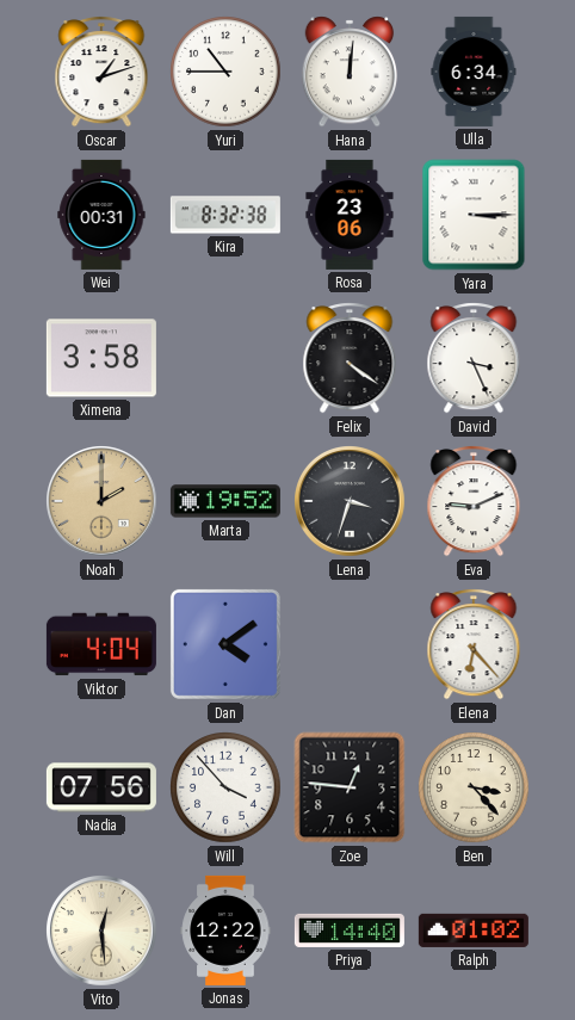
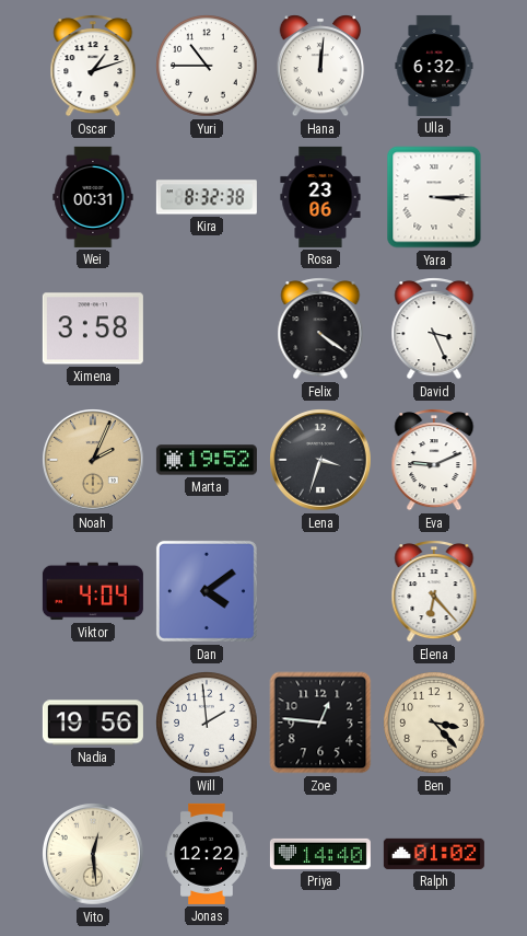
Ulla: 6:34 -> 6:32 (434, 66)
Noah: 2:00 -> 2:04 (94, 461)
Nadia: 07:56 -> 19:56 (93, 723)
Will: 3:53 -> 1:59 (207, 723)
